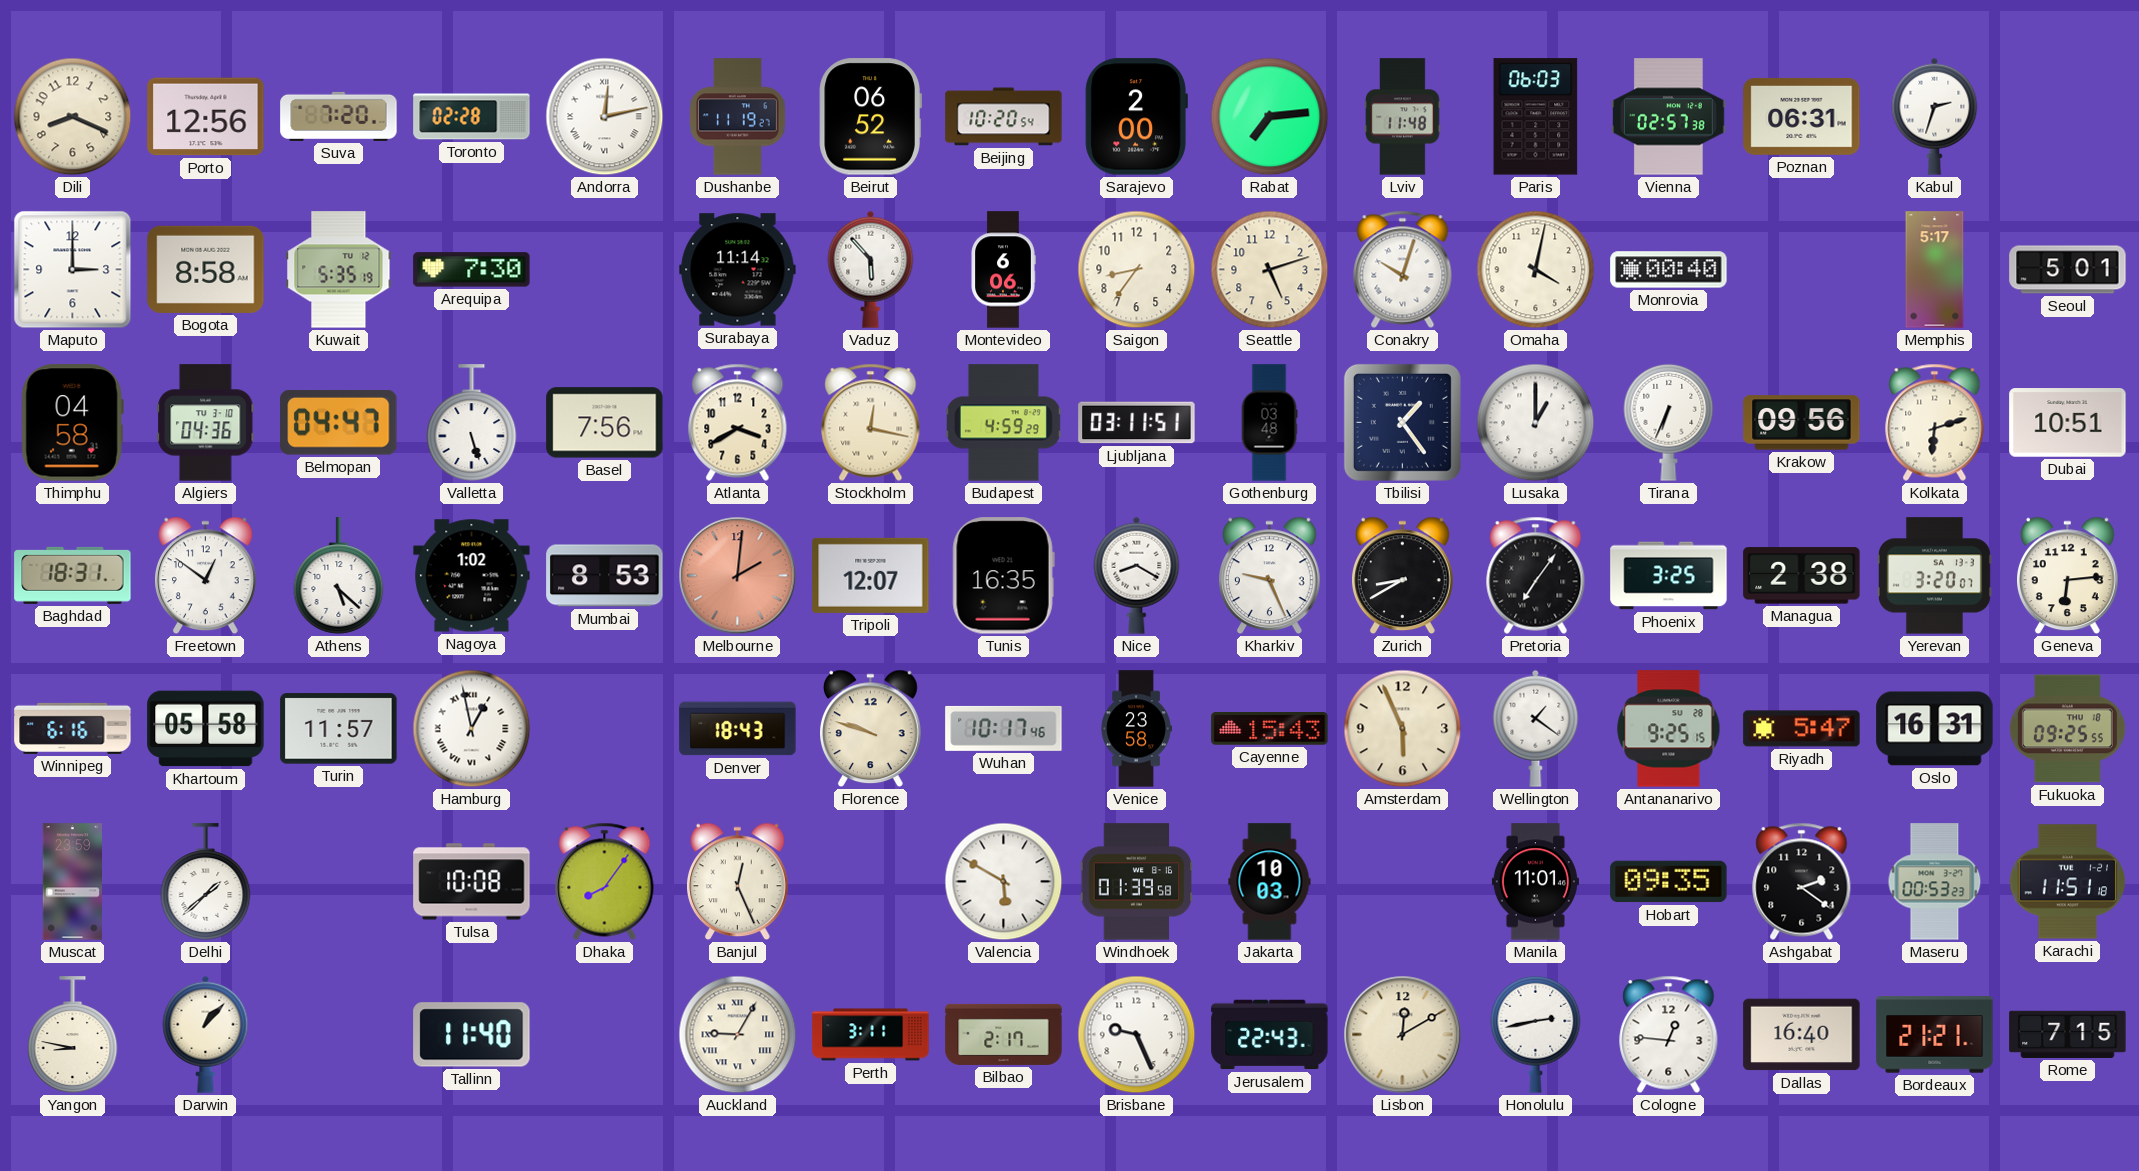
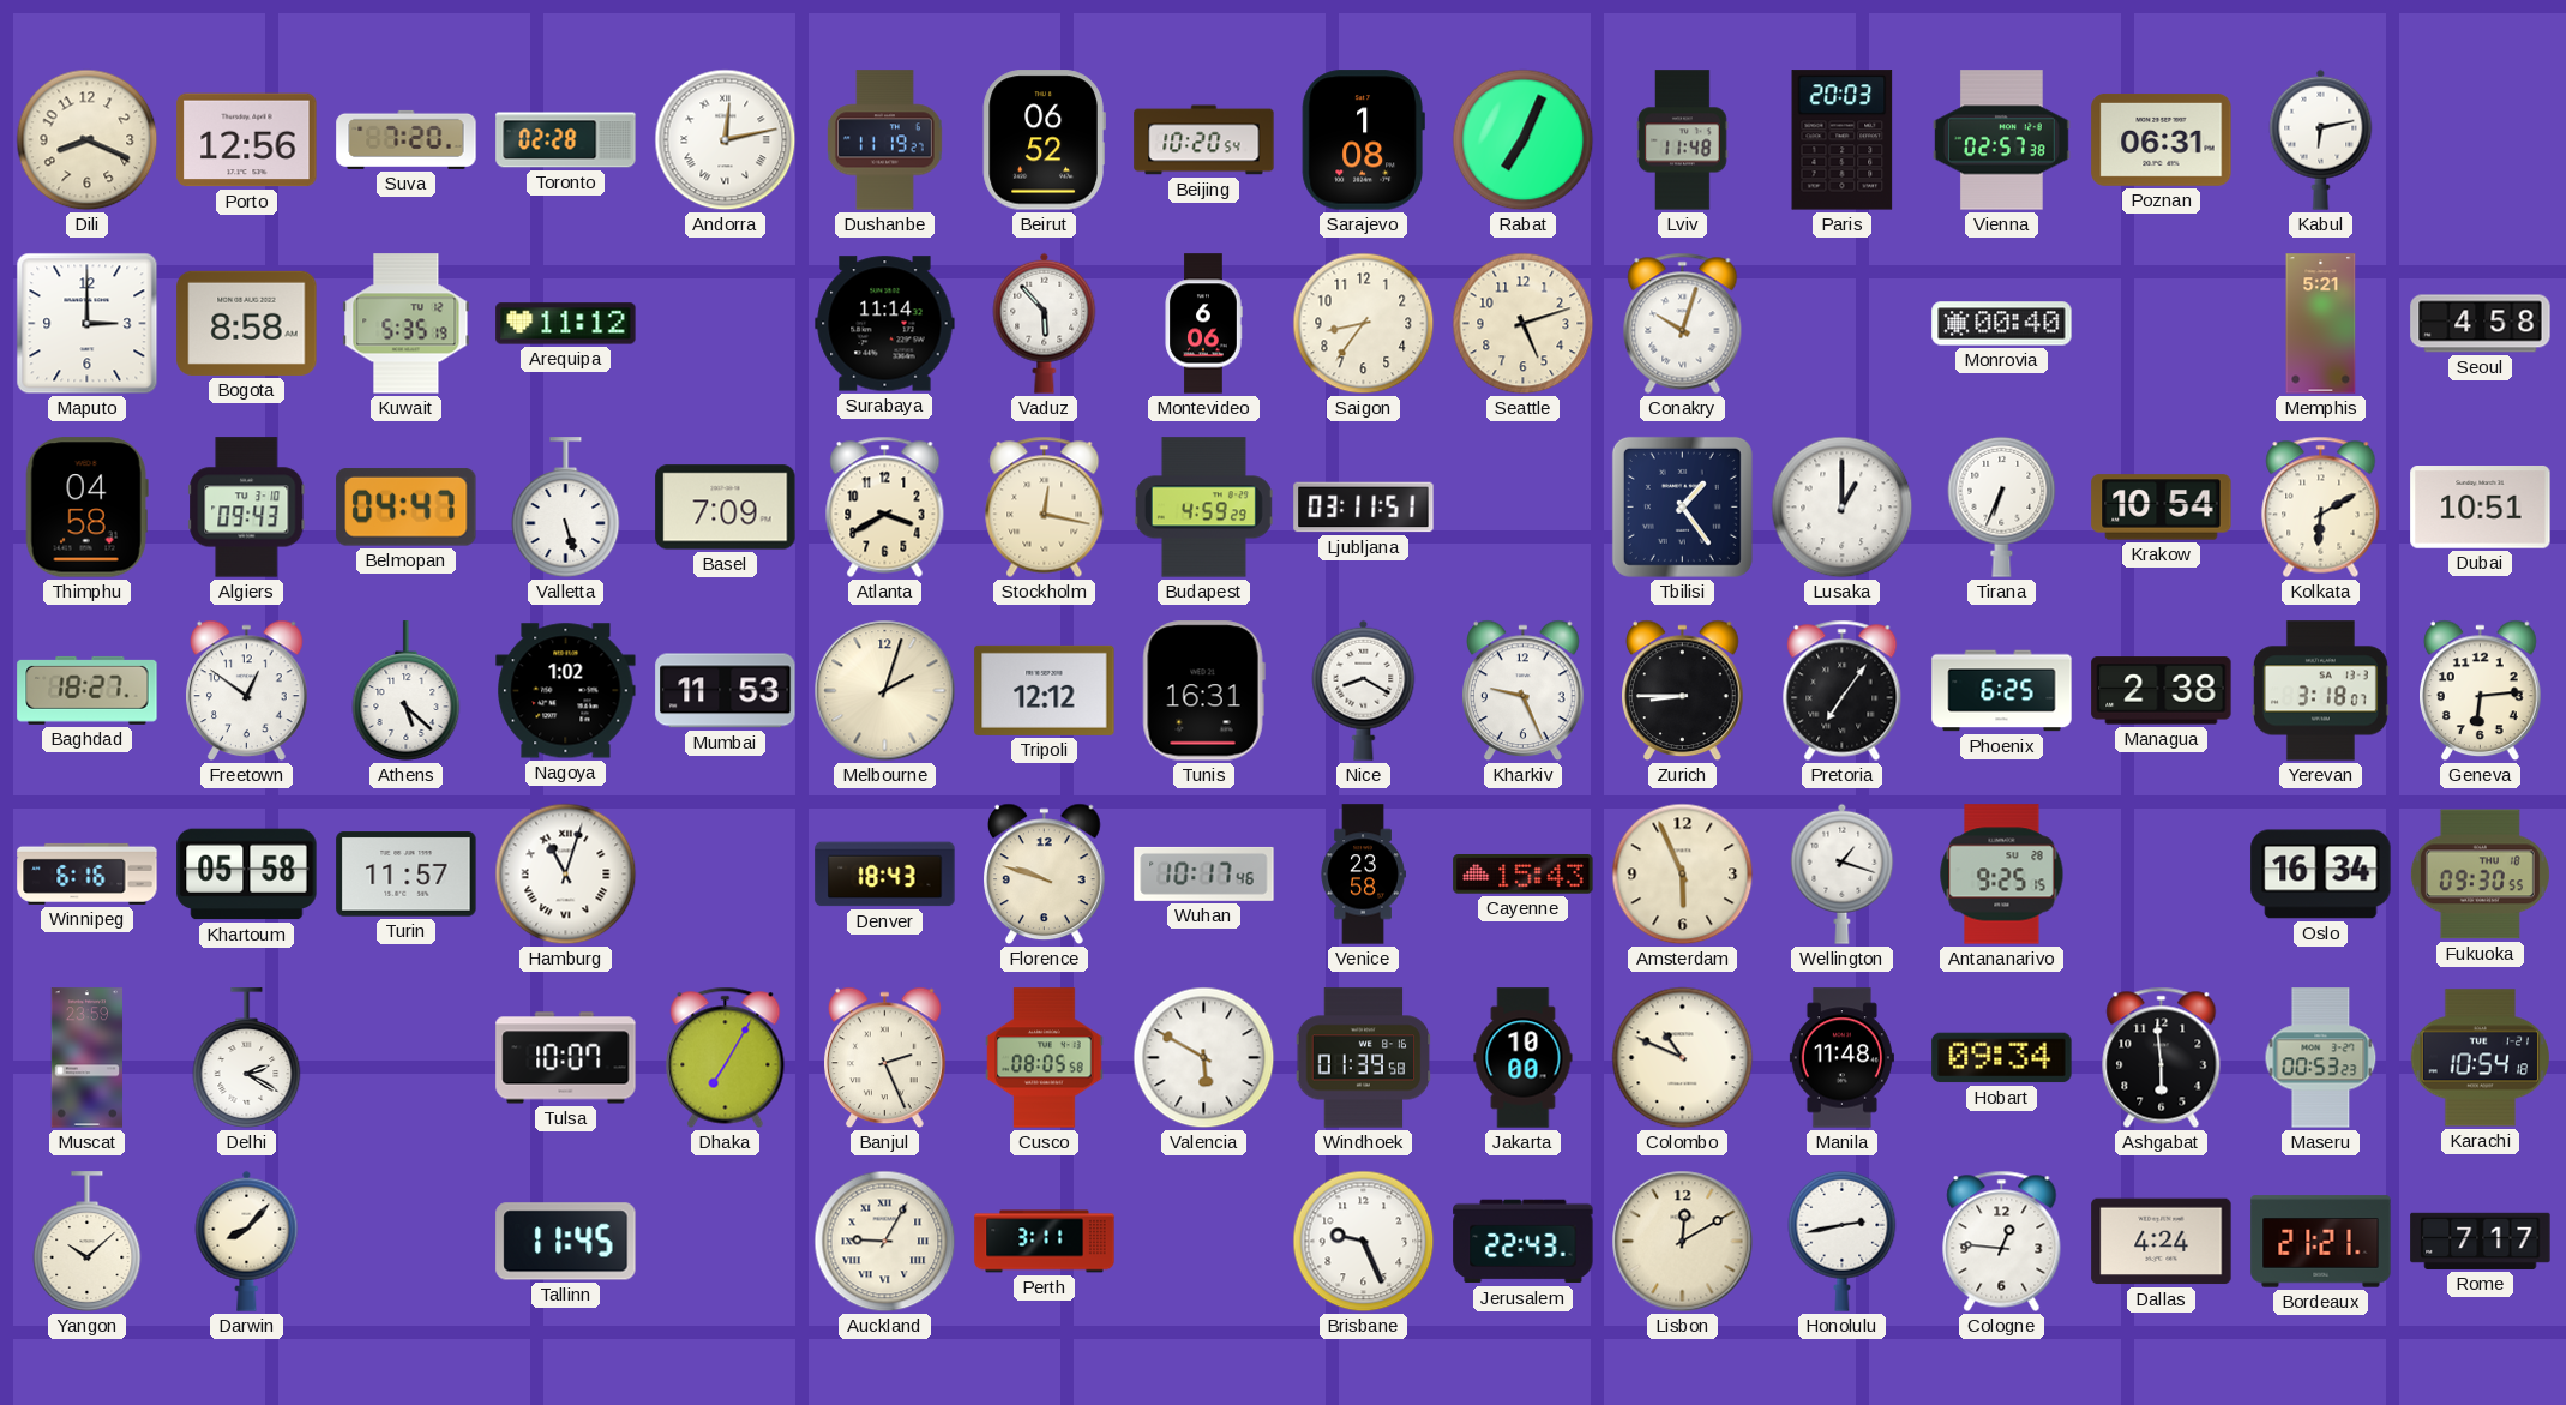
Sarajevo: 2:00 -> 1:08 (1363, 140)
Rabat: 7:14 -> 7:04 (1524, 140)
Paris: 06:03 -> 20:03 (1843, 140)
Kabul: 2:33 -> 6:13 (2321, 139)
Arequipa: 7:30 -> 11:12 (566, 324)
Omaha: 4:02 -> none (1536, 270)
Memphis: 5:17 -> 5:21 (2321, 324)
Seoul: 5:01 -> 4:58 (2481, 324)
Algiers: 04:36 -> 09:43 (247, 508)
Basel: 7:56 -> 7:09 (726, 508)
Gothenburg: 03:48 -> none (1269, 423)
Krakow: 09:56 -> 10:54 (2162, 508)
Kolkata: 6:12 -> 6:10 (2321, 506)
Baghdad: 18:31 -> 18:27 (88, 690)
Mumbai: 8:53 -> 11:53 (726, 691)
Melbourne: 2:01 -> 2:03 (885, 691)
Melbourne dial: salmon -> cream (885, 691)
Tripoli: 12:07 -> 12:12 (1045, 690)
Tunis: 16:35 -> 16:31 (1203, 691)
Zurich: 8:40 -> 8:45 (1683, 691)
Phoenix: 3:25 -> 6:25 (2002, 691)
Yerevan: 3:20 -> 3:18 (2320, 691)
Hamburg: 12:58 -> 11:03 (566, 875)
Wellington: 1:21 -> 1:18 (1843, 873)
Riyadh: 5:47 -> none (1802, 729)
Oslo: 16:31 -> 16:34 (2321, 875)
Fukuoka: 09:25 -> 09:30 (2480, 875)
Delhi: 1:38 -> 2:20 (247, 1058)
Tulsa: 10:08 -> 10:07 (566, 1058)
Dhaka: 8:06 -> 7:05 (726, 1057)
Banjul: 12:26 -> 2:26 (885, 1058)
Cusco: none -> 08:05 (1045, 1058)
Jakarta: 10:03 -> 10:00 (1524, 1058)
Colombo: none -> 10:49 (1683, 1058)
Manila: 11:01 -> 11:48 (1841, 1058)
Hobart: 09:35 -> 09:34 (2002, 1058)
Ashgabat: 2:21 -> 5:59 (2162, 1057)
Karachi: 11:51 -> 10:54 (2481, 1058)
Yangon: 8:47 -> 10:08 (88, 1242)
Darwin: 1:07 -> 8:07 (247, 1241)
Tallinn: 11:40 -> 11:45 (566, 1242)
Bilbao: 2:17 -> none (1004, 1034)
Dallas: 16:40 -> 4:24 (2162, 1242)
Rome: 7:15 -> 7:17 (2481, 1241)
